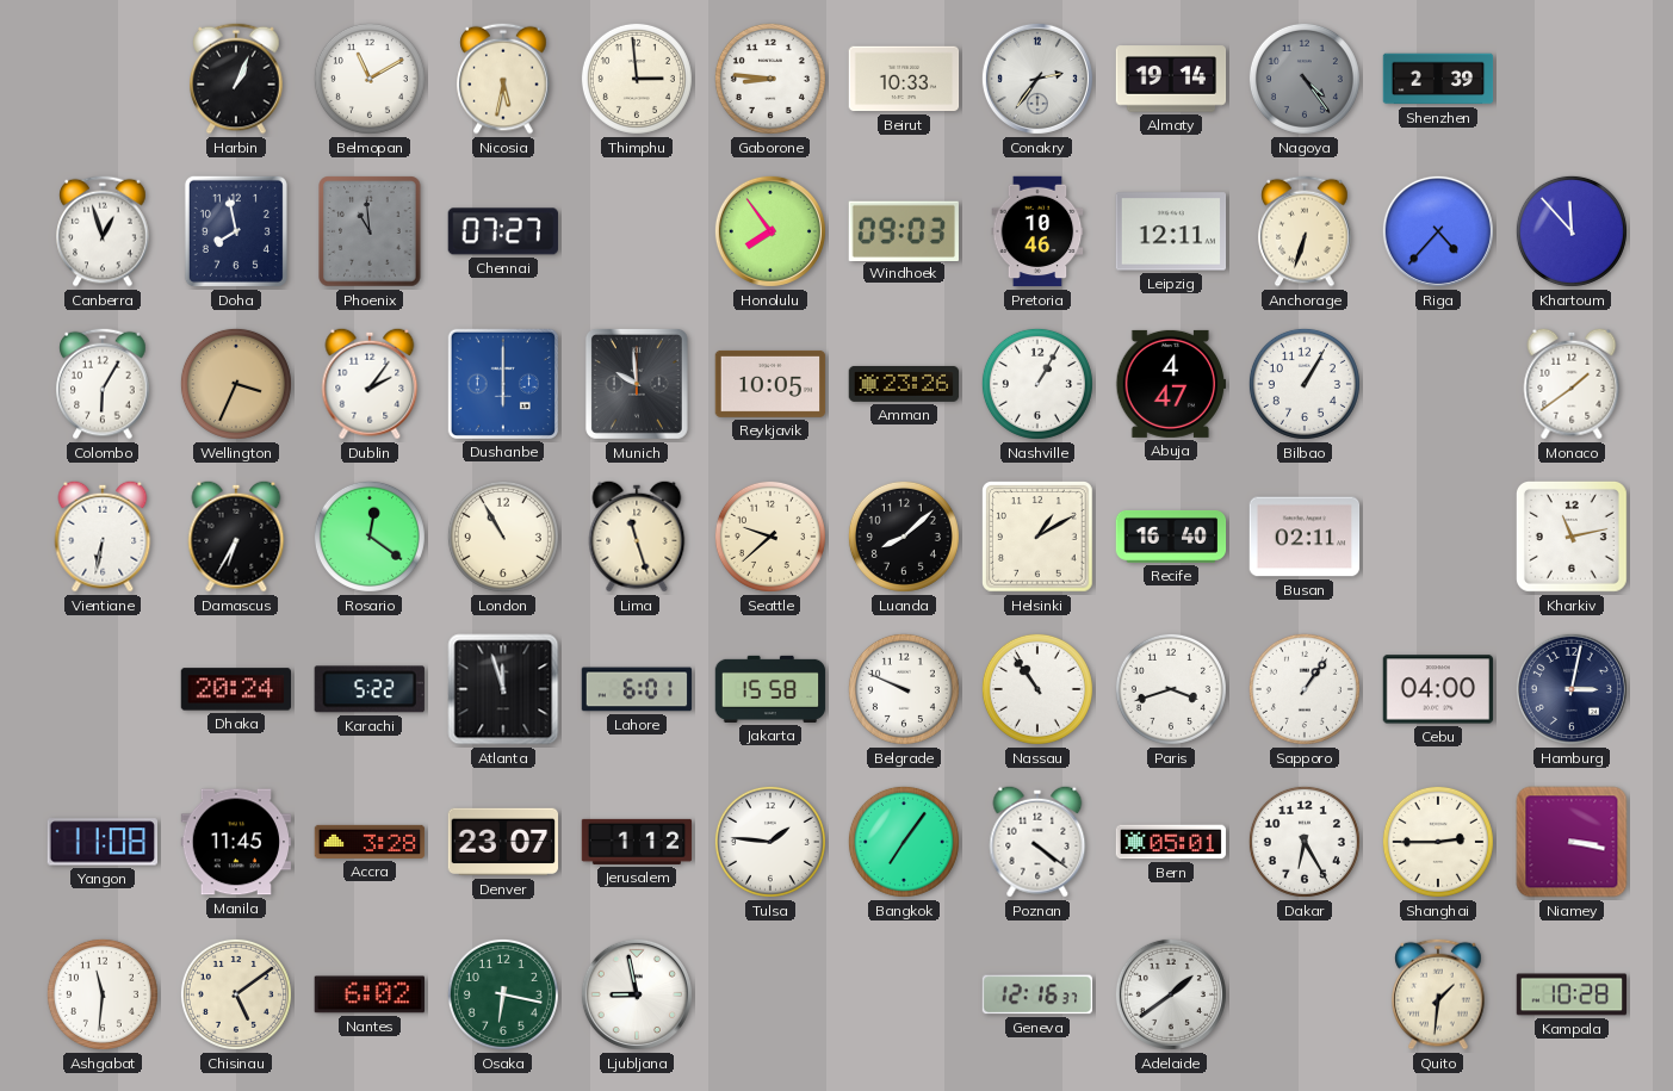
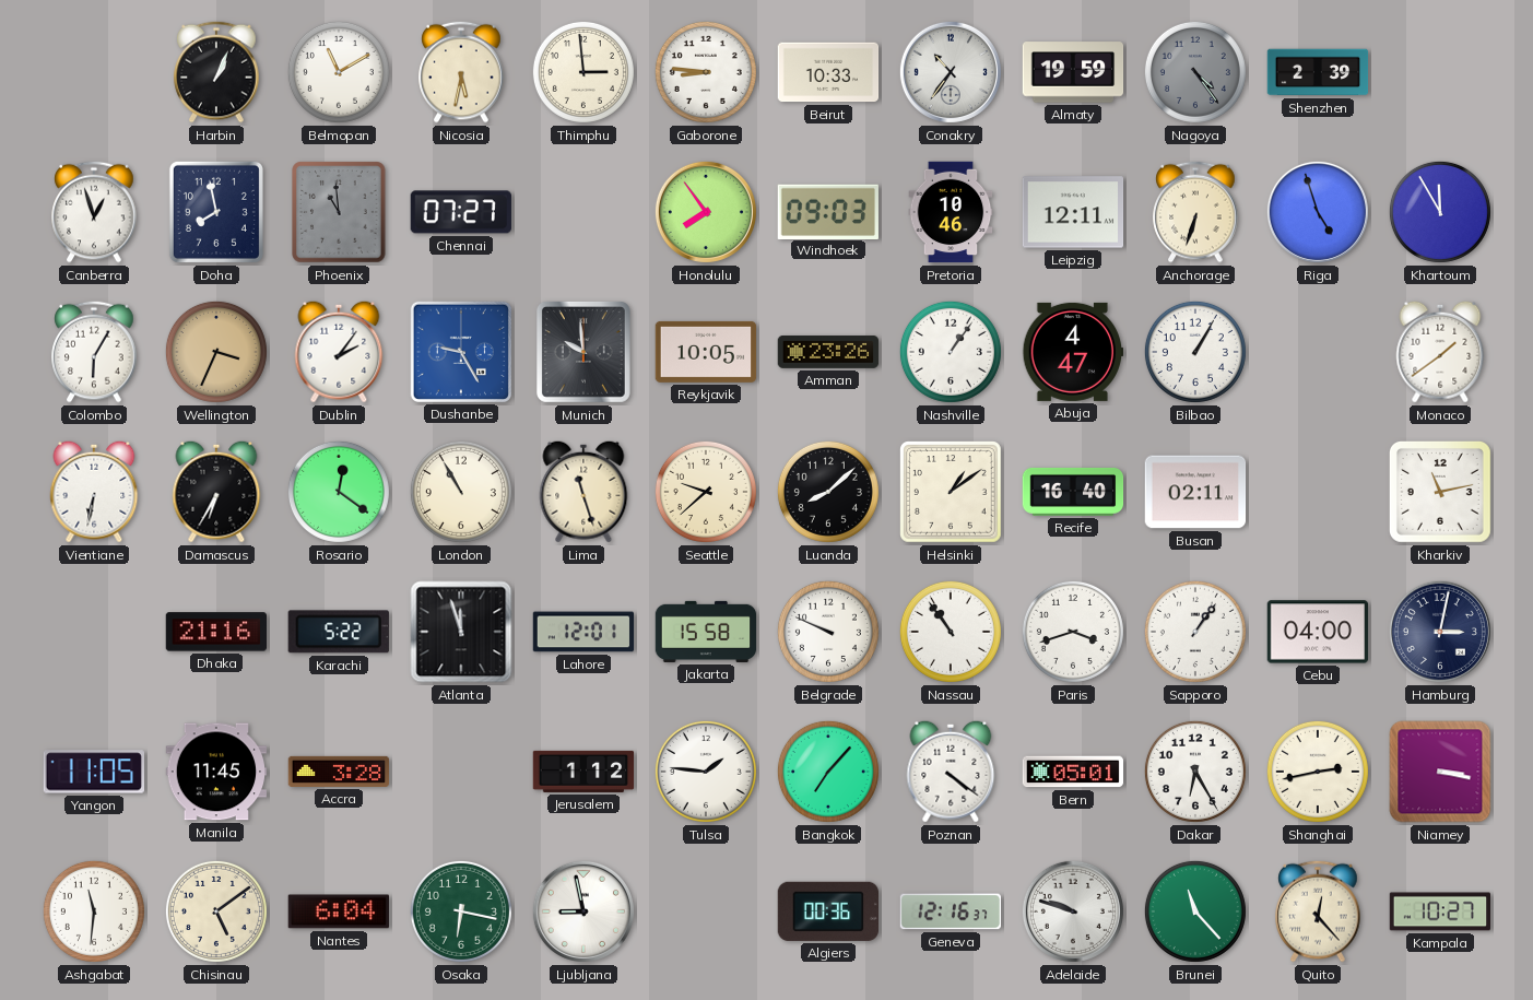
Conakry: 2:36 -> 10:36 (951, 72)
Almaty: 19:14 -> 19:59 (1073, 72)
Riga: 4:37 -> 4:57 (1318, 212)
Khartoum: 11:53 -> 11:55 (1440, 212)
Dushanbe: 6:00 -> 9:25 (460, 351)
Nashville: 1:05 -> 1:06 (951, 352)
Helsinki: 1:10 -> 1:09 (952, 493)
Dhaka: 20:24 -> 21:16 (215, 632)
Lahore: 6:01 -> 12:01 (583, 632)
Yangon: 11:08 -> 11:05 (93, 772)
Denver: 23:07 -> none (503, 842)
Bangkok: 7:06 -> 7:07 (828, 772)
Shanghai: 2:45 -> 2:43 (1318, 772)
Nantes: 6:02 -> 6:04 (338, 911)
Algiers: none -> 00:36 (827, 911)
Adelaide: 1:39 -> 9:48 (1073, 911)
Brunei: none -> 11:23 (1195, 911)
Quito: 1:31 -> 12:23 (1318, 911)
Kampala: 10:28 -> 10:27 (1440, 911)
